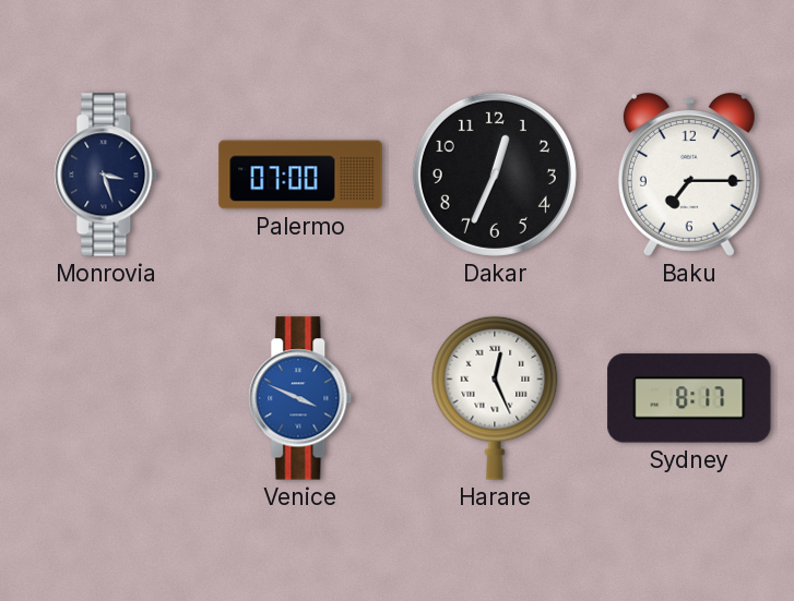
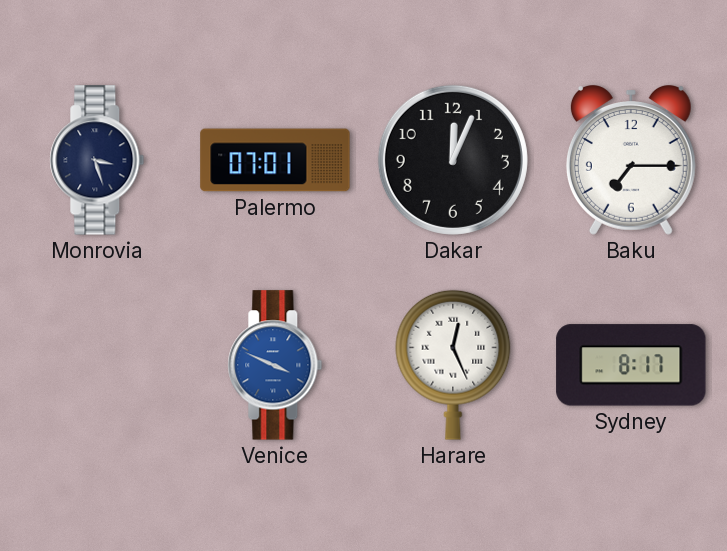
Palermo: 07:00 -> 07:01 (275, 160)
Dakar: 12:34 -> 12:04 (453, 160)
